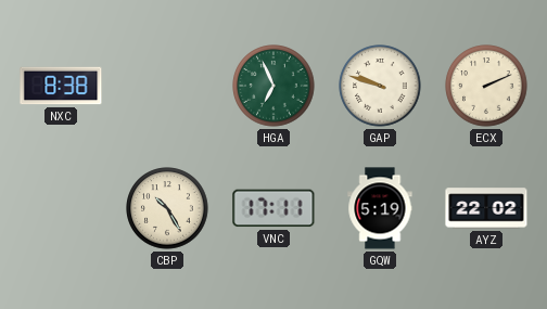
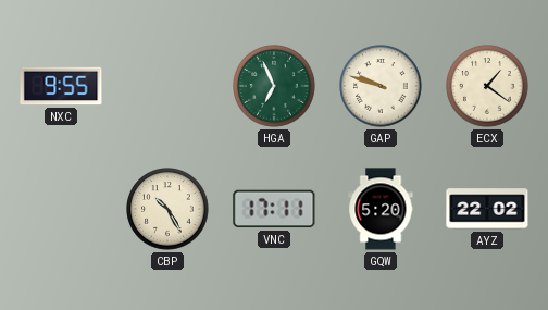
NXC: 8:38 -> 9:55 (61, 86)
ECX: 2:11 -> 1:21 (487, 86)
GQW: 5:19 -> 5:20 (381, 209)
